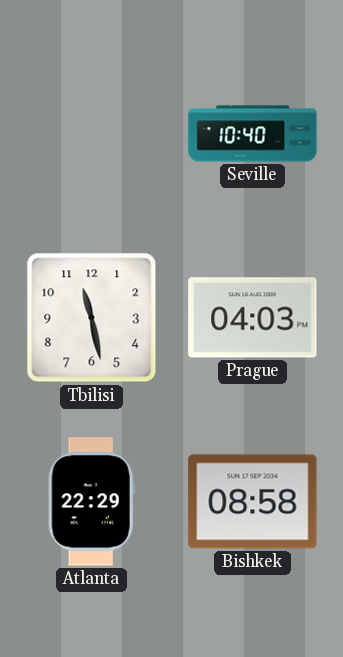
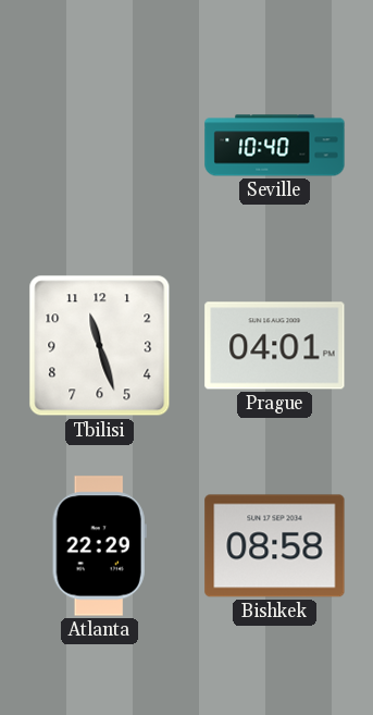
Tbilisi: 11:28 -> 11:27 (100, 346)
Prague: 04:03 -> 04:01 (275, 346)
